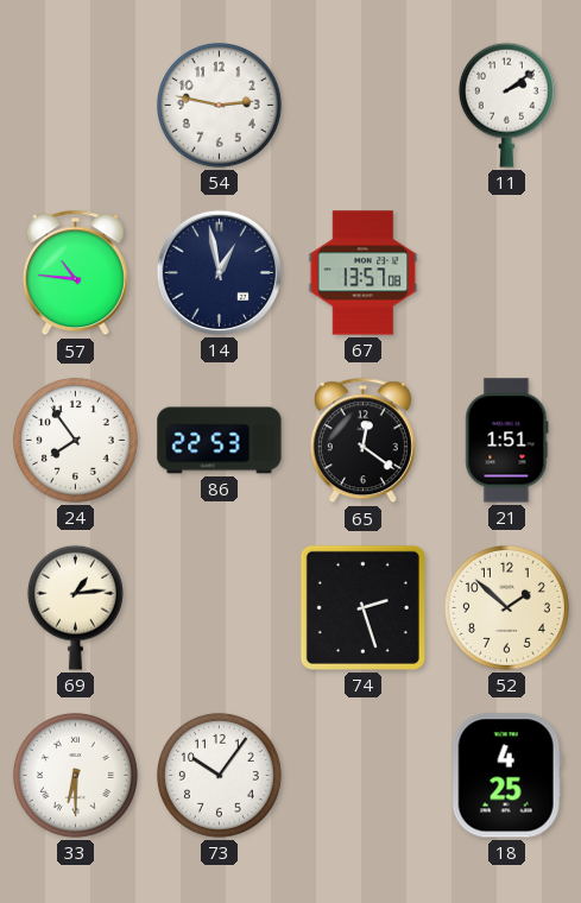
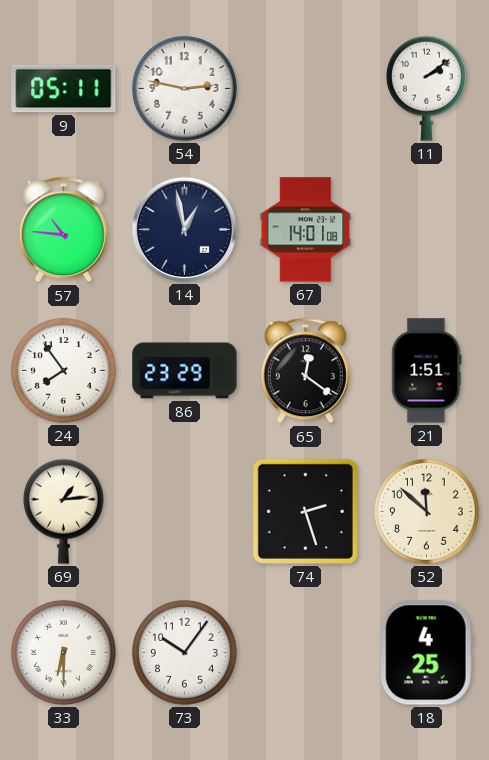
9: none -> 05:11 (64, 89)
67: 13:57 -> 14:01 (306, 230)
86: 22:53 -> 23:29 (185, 371)
52: 1:52 -> 11:52 (426, 511)
